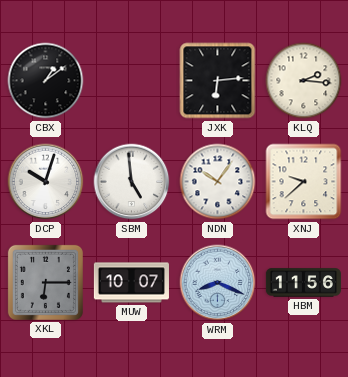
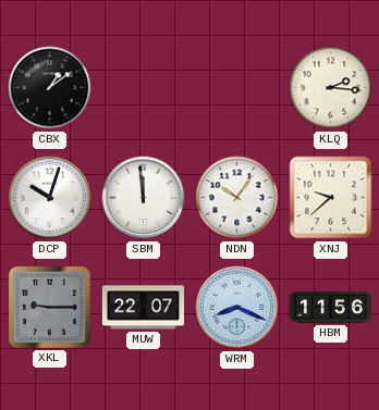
JXK: 6:14 -> none (218, 81)
SBM: 4:59 -> 11:59 (144, 198)
XKL: 6:15 -> 9:15 (49, 307)
MUW: 10:07 -> 22:07 (143, 308)
